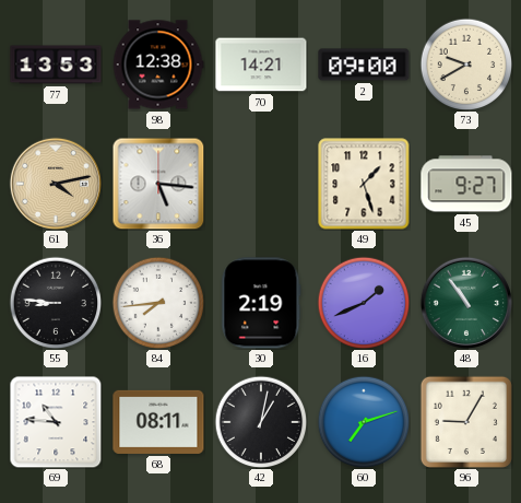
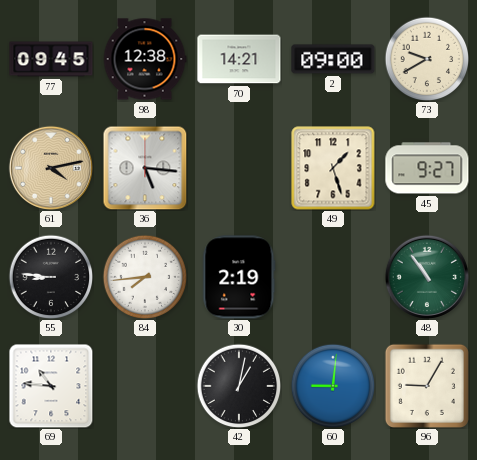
77: 13:53 -> 09:45 (51, 59)
16: 1:41 -> none (364, 303)
68: 08:11 -> none (158, 422)
60: 7:12 -> 9:01 (333, 386)
